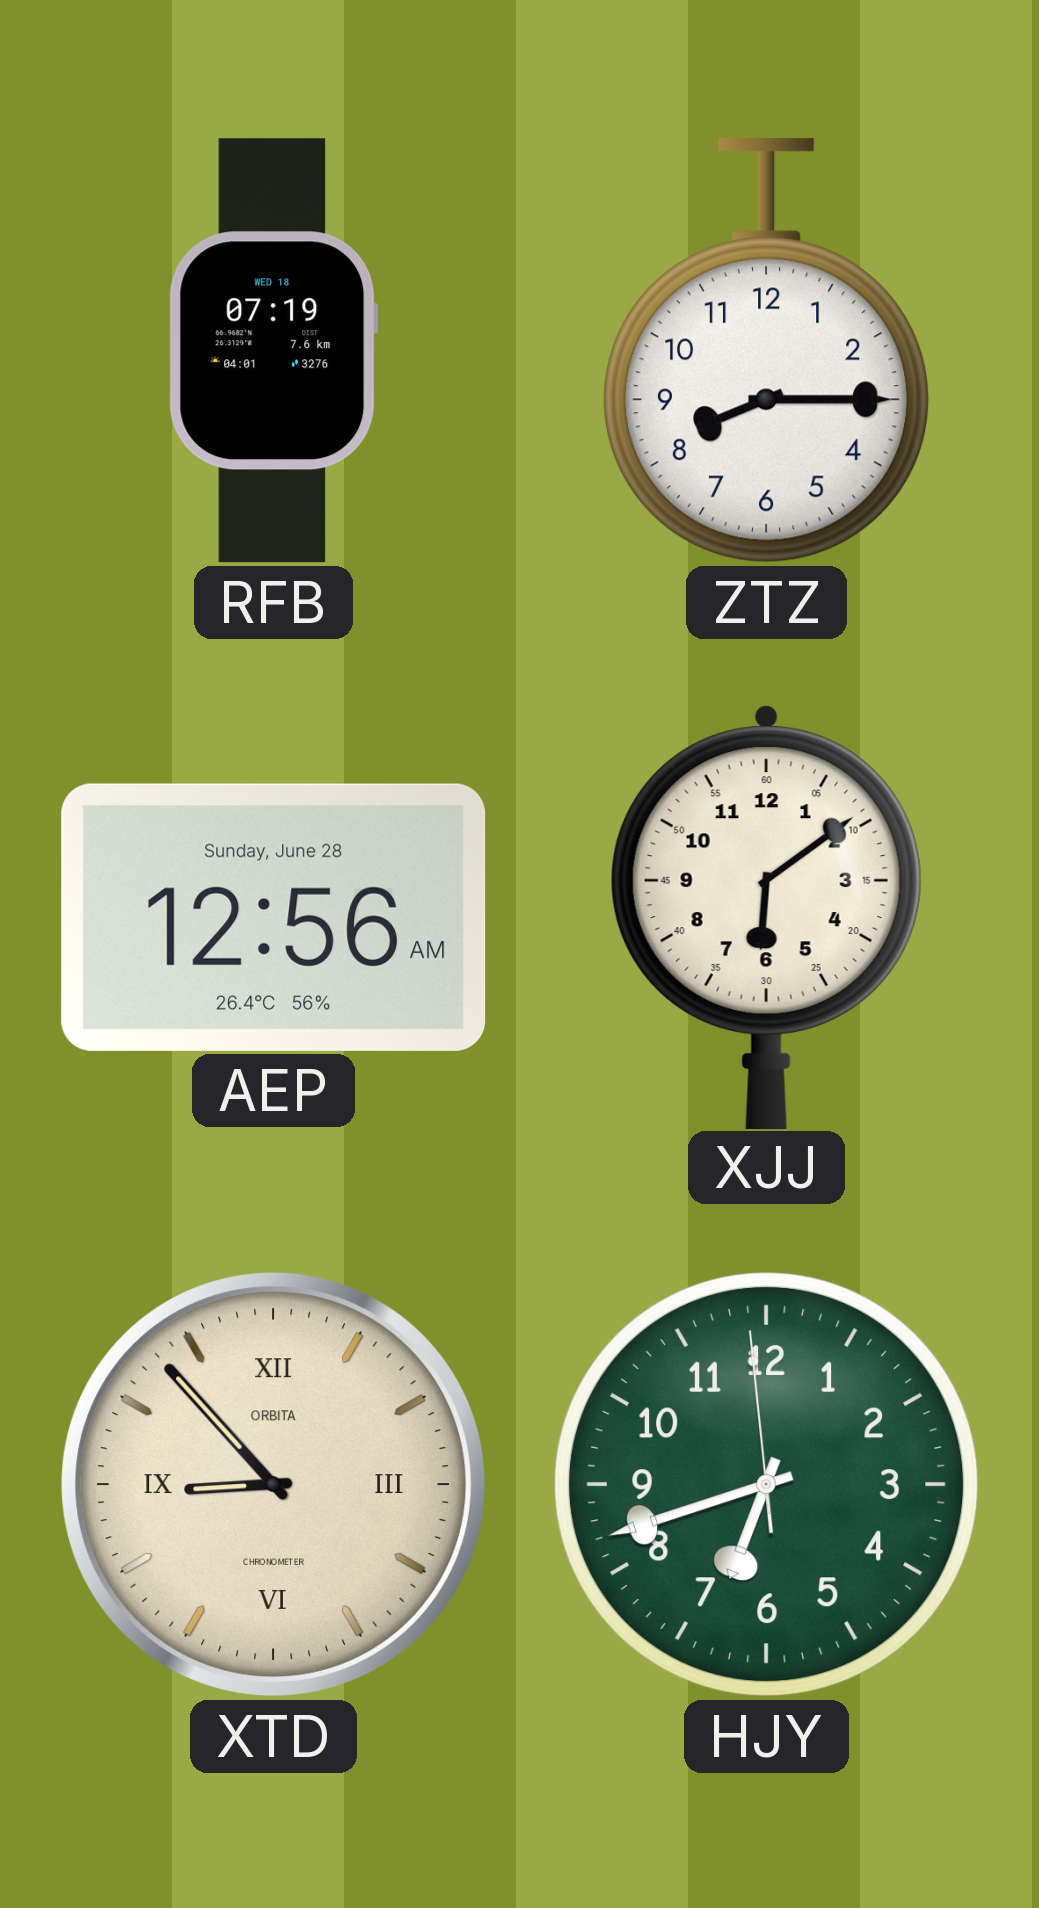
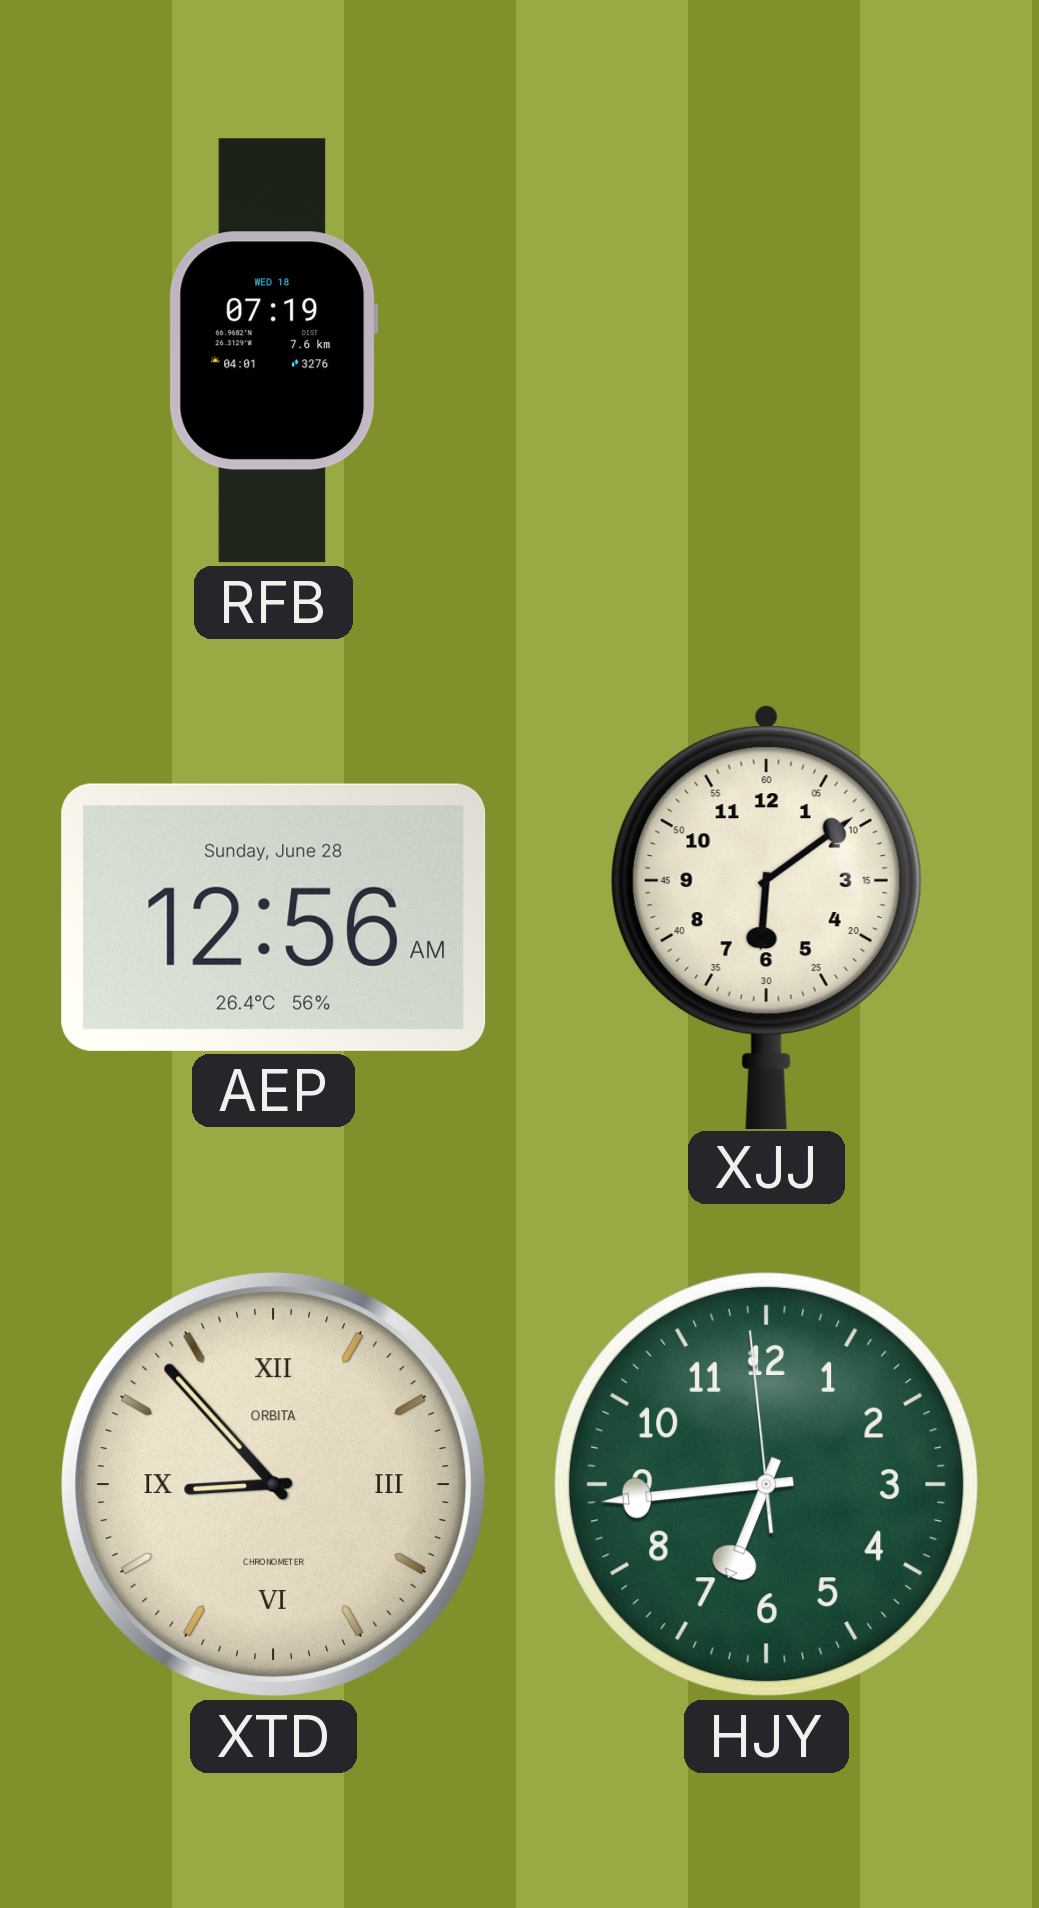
ZTZ: 8:15 -> none (766, 351)
HJY: 6:41 -> 6:43 (766, 1484)
